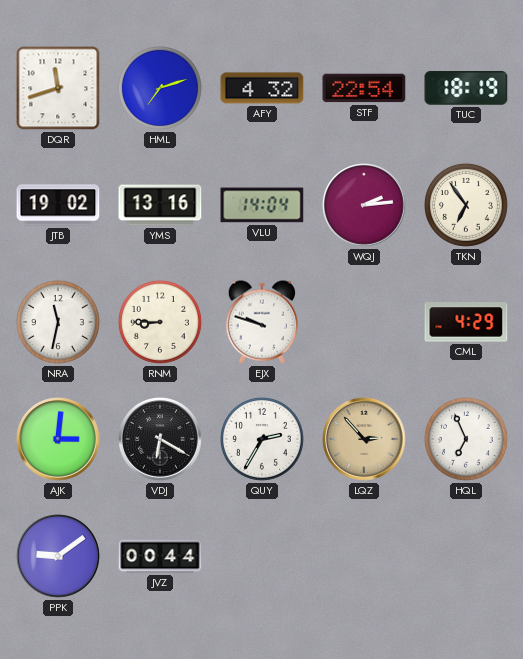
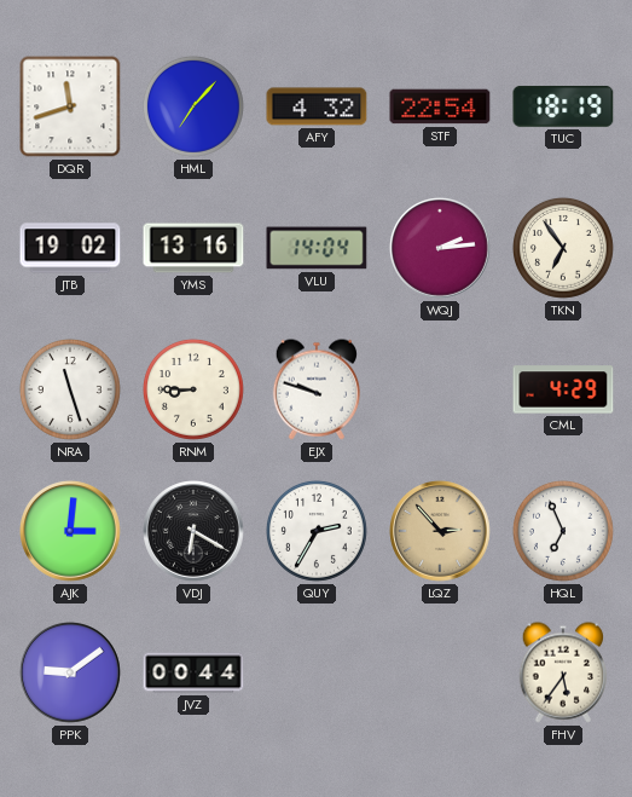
HML: 7:12 -> 7:07 (193, 106)
NRA: 11:32 -> 11:27 (70, 389)
FHV: none -> 5:36 (562, 672)
